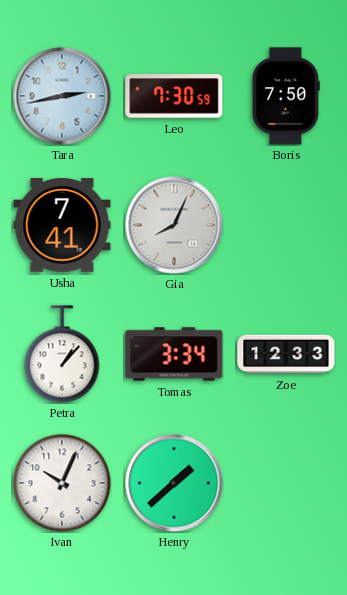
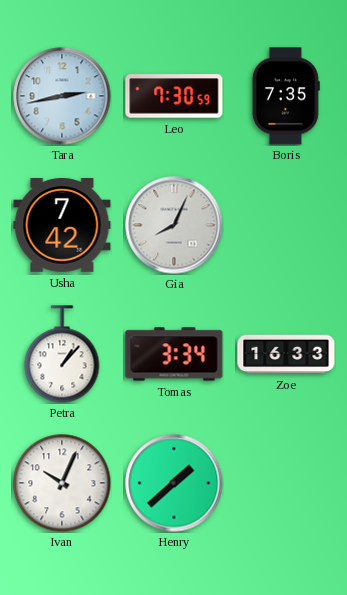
Boris: 7:50 -> 7:35 (286, 96)
Usha: 7:41 -> 7:42 (62, 226)
Zoe: 12:33 -> 16:33 (286, 354)
